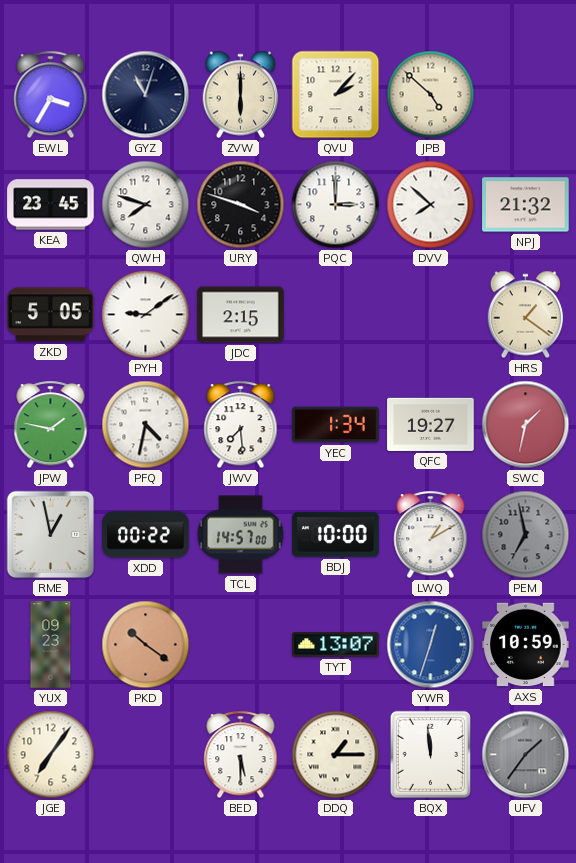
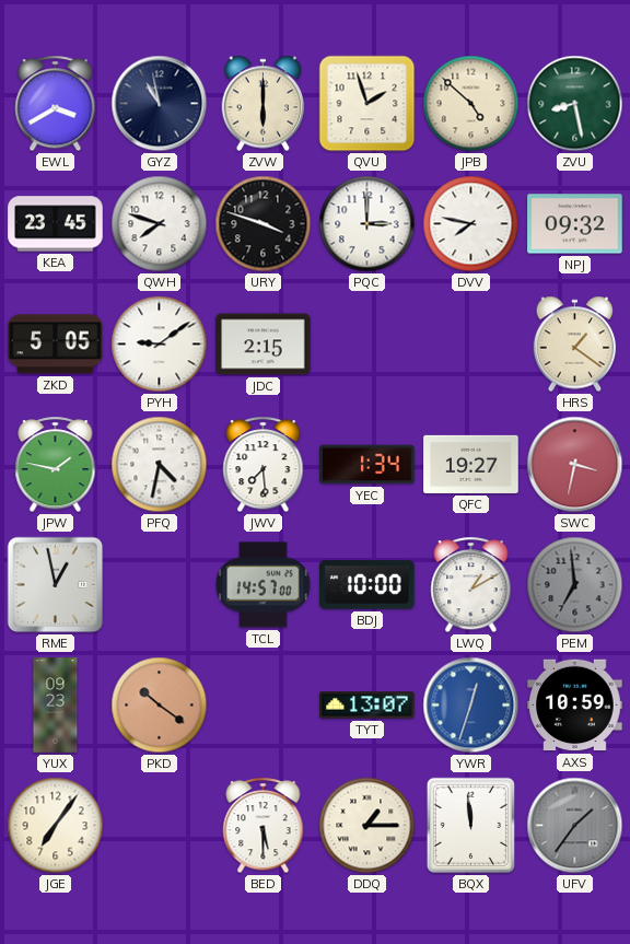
EWL: 3:35 -> 3:40 (56, 104)
GYZ: 11:03 -> 10:58 (160, 104)
QVU: 2:07 -> 1:57 (367, 104)
ZVU: none -> 8:28 (575, 104)
DVV: 7:52 -> 7:47 (471, 224)
NPJ: 21:32 -> 09:32 (575, 224)
SWC: 1:32 -> 3:32 (575, 465)
XDD: 00:22 -> none (146, 535)
PEM: 6:58 -> 6:59 (575, 585)
